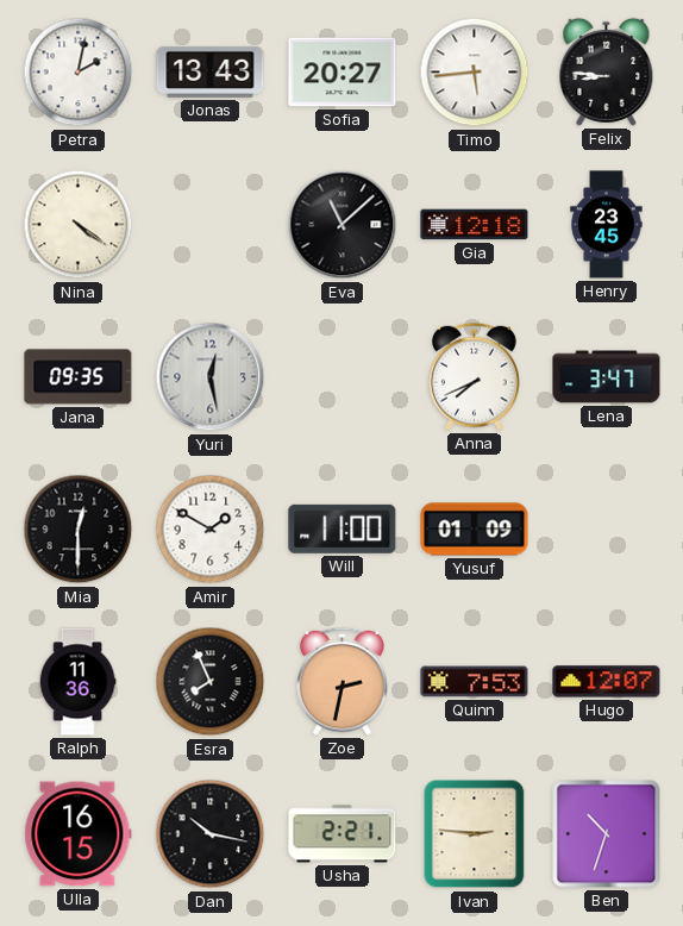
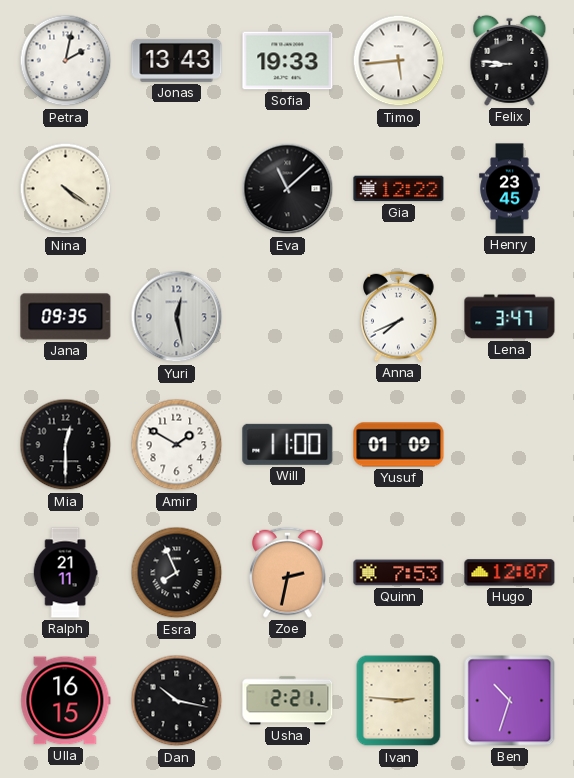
Sofia: 20:27 -> 19:33 (288, 61)
Gia: 12:18 -> 12:22 (399, 189)
Ralph: 11:36 -> 21:11 (65, 573)
